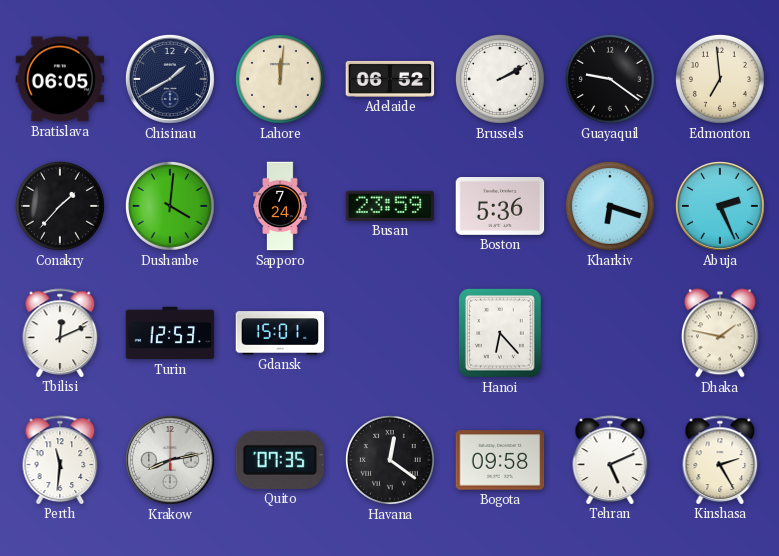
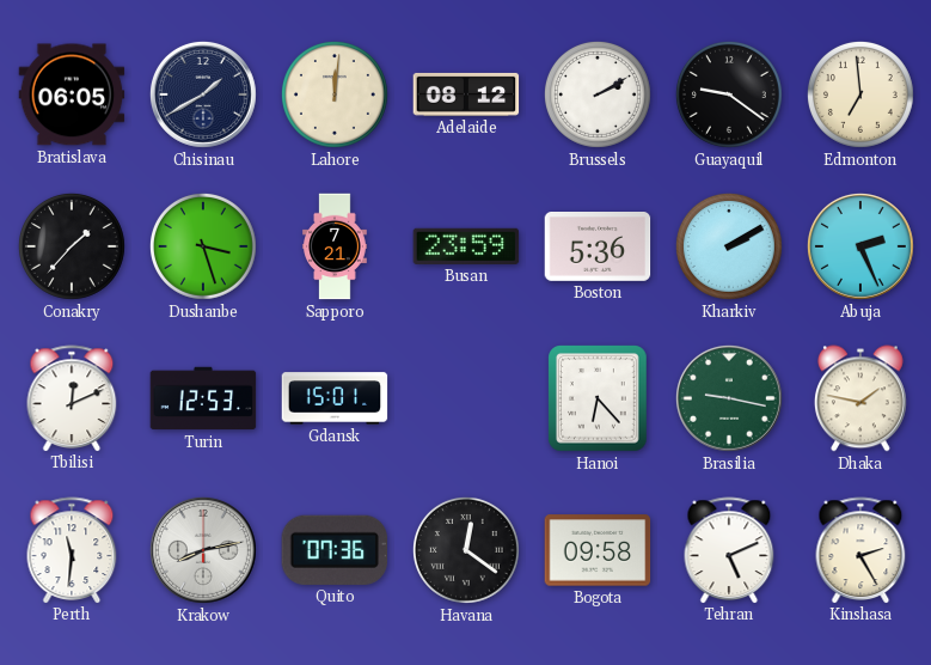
Adelaide: 06:52 -> 08:12 (466, 94)
Dushanbe: 4:01 -> 3:27 (203, 246)
Sapporo: 7:24 -> 7:21 (335, 246)
Kharkiv: 6:18 -> 2:10 (729, 246)
Brasilia: none -> 9:17 (729, 398)
Quito: 07:35 -> 07:36 (333, 550)
